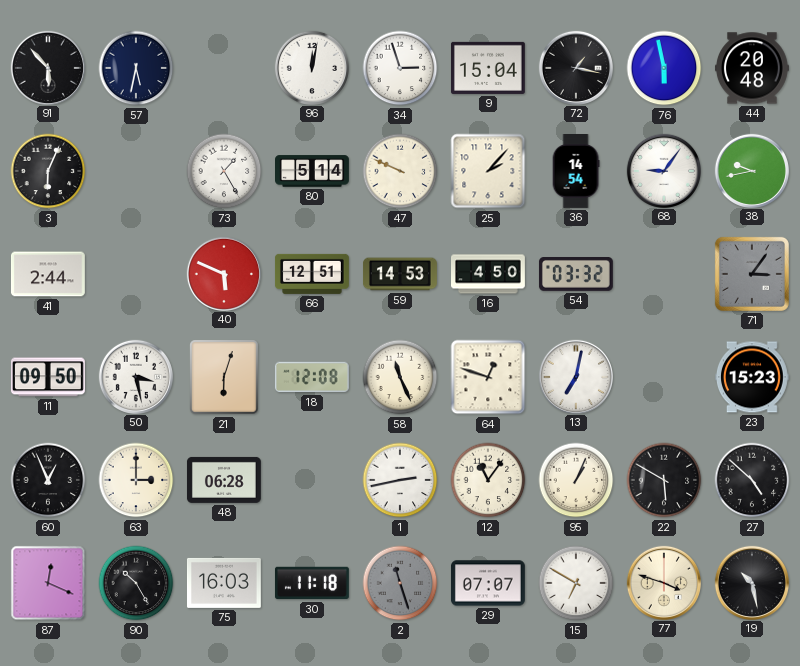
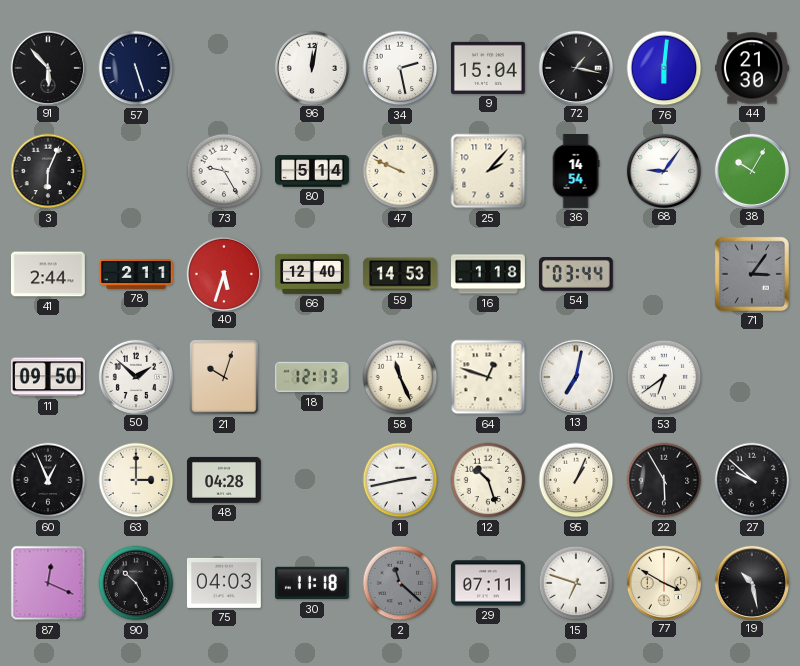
57: 5:32 -> 5:27 (136, 68)
34: 2:57 -> 2:28 (400, 68)
76: 5:58 -> 6:01 (664, 68)
44: 20:48 -> 21:30 (752, 68)
73: 1:25 -> 9:25 (224, 171)
38: 9:43 -> 10:05 (751, 170)
78: none -> 2:11 (137, 274)
40: 5:49 -> 5:33 (223, 273)
66: 12:51 -> 12:40 (312, 274)
16: 4:50 -> 1:18 (489, 274)
54: 03:32 -> 03:44 (576, 275)
50: 3:28 -> 1:52 (135, 376)
21: 6:03 -> 10:03 (224, 377)
18: 12:08 -> 12:13 (312, 377)
53: none -> 6:39 (664, 377)
23: 15:23 -> none (752, 377)
48: 06:28 -> 04:28 (224, 480)
12: 11:06 -> 10:27 (488, 480)
22: 5:50 -> 5:55 (664, 480)
27: 4:52 -> 9:52 (752, 480)
75: 16:03 -> 04:03 (224, 583)
2: 11:27 -> 11:22 (400, 583)
29: 07:07 -> 07:11 (488, 583)
15: 6:50 -> 6:48 (576, 583)
77: 3:48 -> 3:50 (663, 582)
